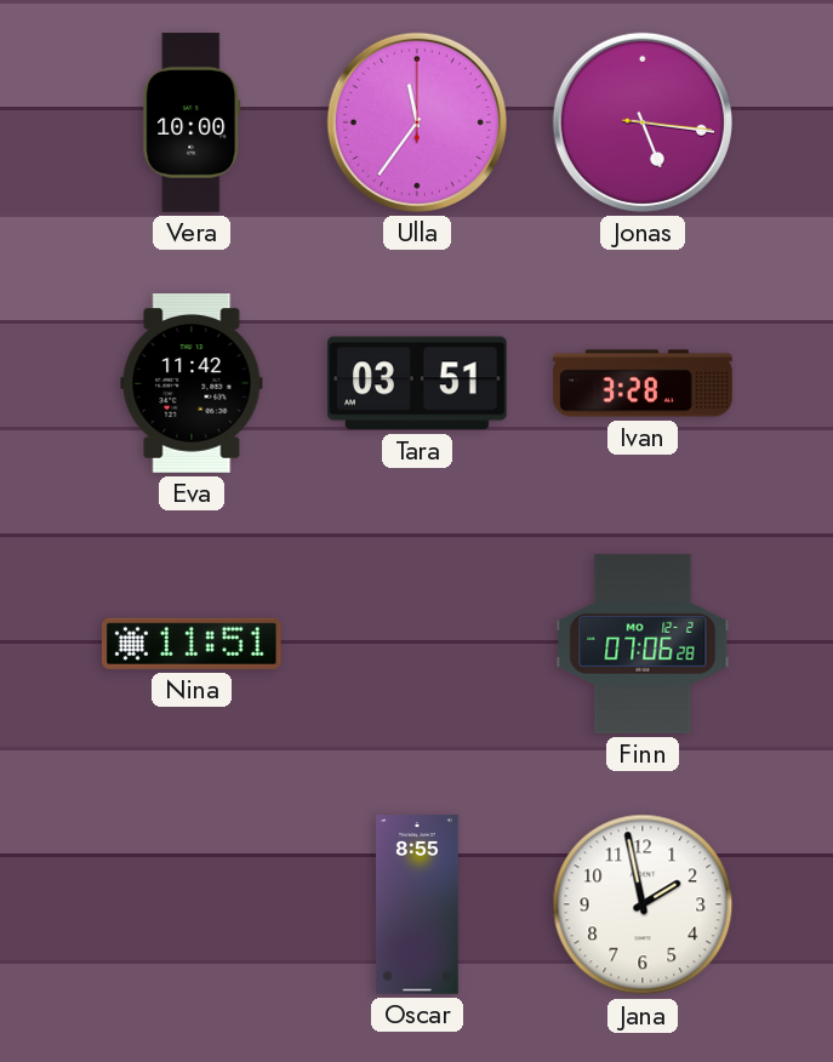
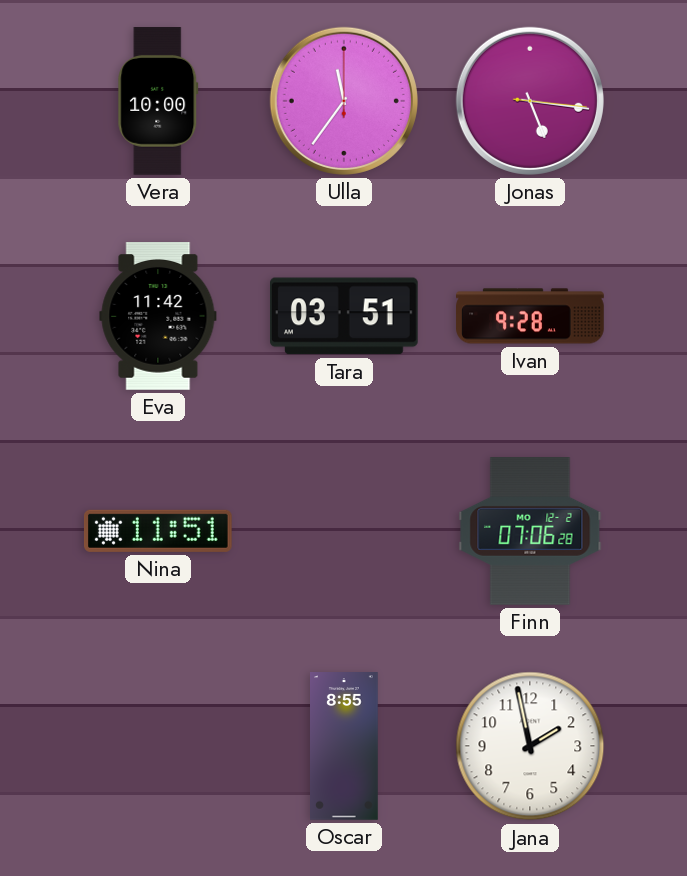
Ivan: 3:28 -> 9:28 (530, 316)
